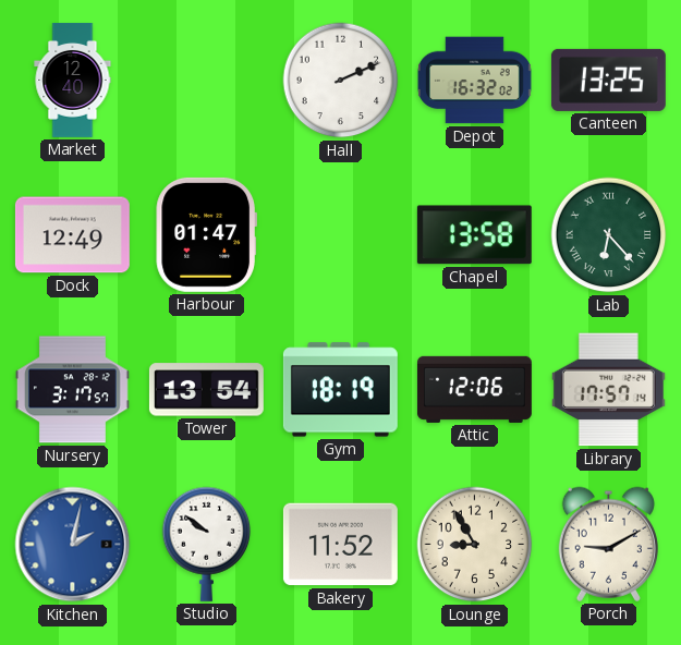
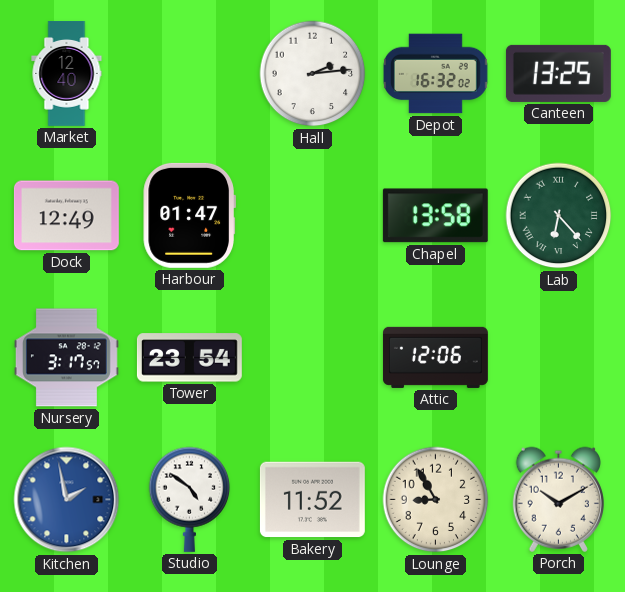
Hall: 2:11 -> 2:14 (313, 74)
Tower: 13:54 -> 23:54 (189, 358)
Gym: 18:19 -> none (340, 390)
Library: 17:57 -> none (608, 390)
Kitchen: 2:02 -> 1:58 (67, 500)
Studio: 9:51 -> 4:51 (190, 499)
Porch: 9:10 -> 10:10 (558, 499)
